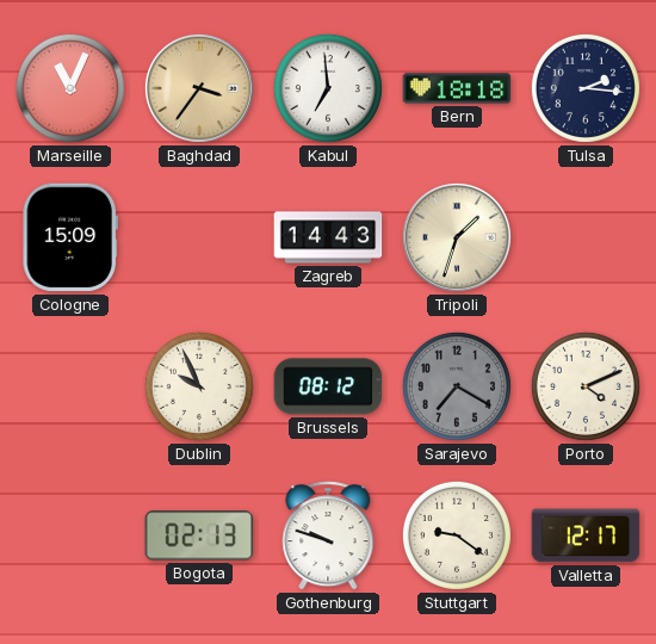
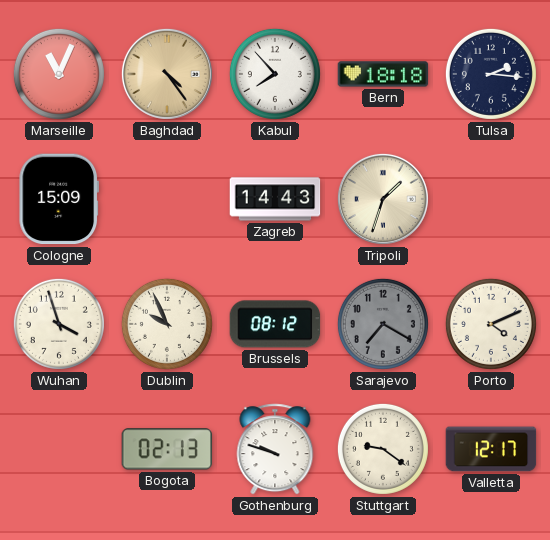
Baghdad: 3:36 -> 4:24 (167, 74)
Kabul: 6:59 -> 7:53 (275, 74)
Wuhan: none -> 3:57 (59, 324)
